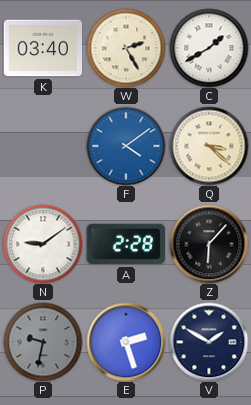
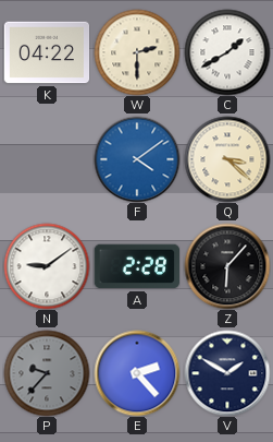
K: 03:40 -> 04:22 (47, 52)
W: 2:25 -> 2:30 (137, 52)
P: 9:32 -> 9:37 (47, 373)
E: 2:27 -> 2:23 (137, 373)
